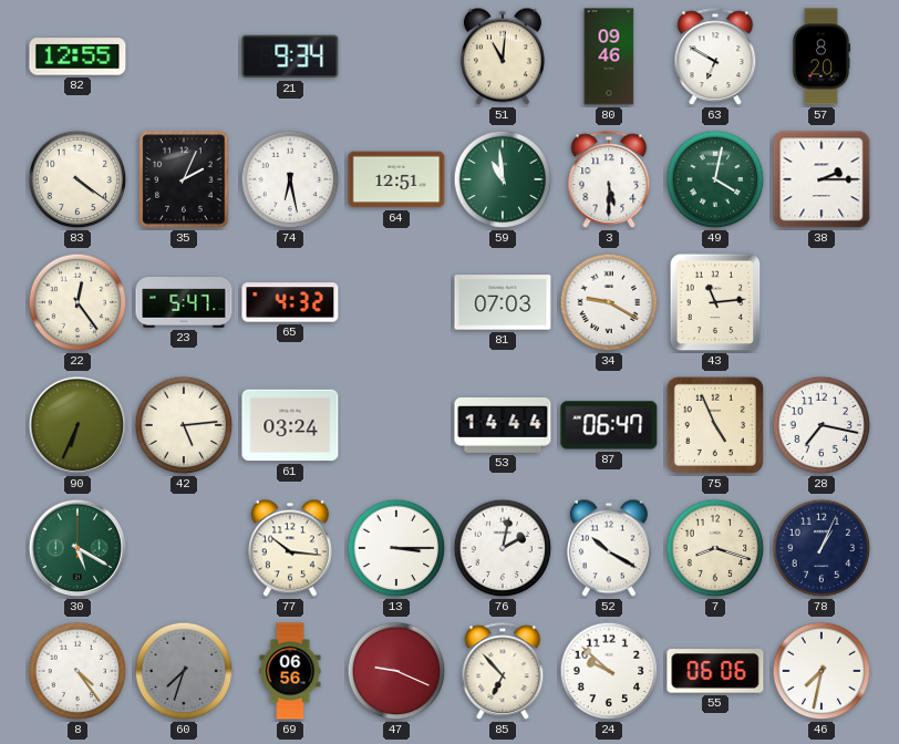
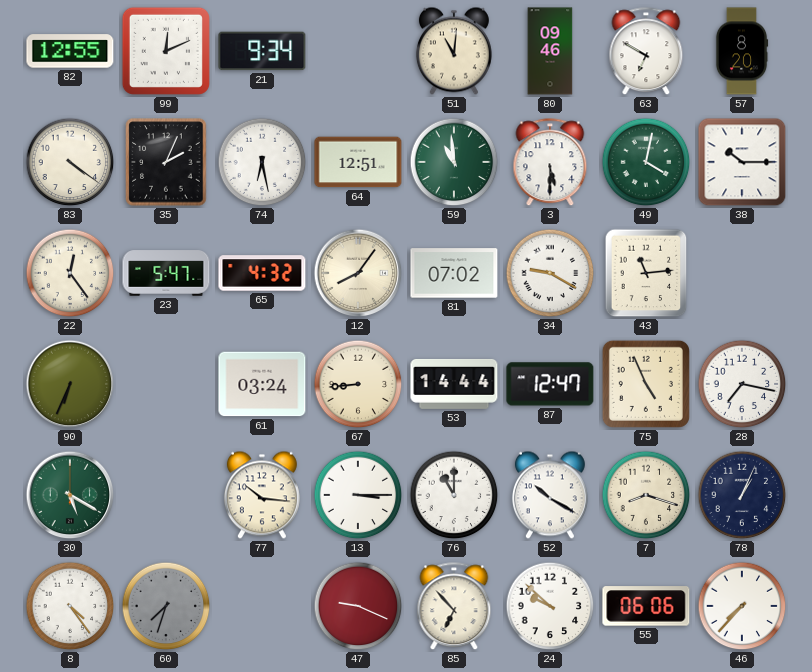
99: none -> 12:11 (166, 51)
38: 2:15 -> 10:15 (742, 162)
12: none -> 8:06 (358, 273)
81: 07:03 -> 07:02 (454, 273)
42: 5:14 -> none (184, 425)
67: none -> 8:44 (358, 384)
87: 06:47 -> 12:47 (550, 384)
76: 2:02 -> 11:00 (454, 495)
69: 06:56 -> none (290, 671)
46: 7:32 -> 7:37 (742, 606)
